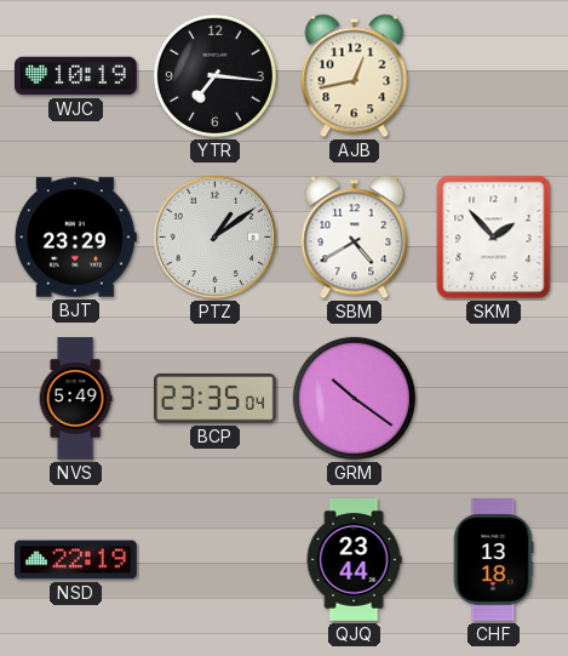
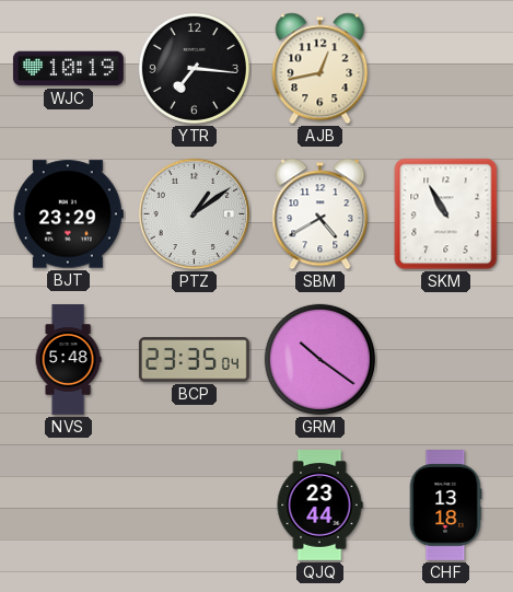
SKM: 1:53 -> 10:55 (446, 214)
NVS: 5:49 -> 5:48 (68, 360)
NSD: 22:19 -> none (76, 560)
